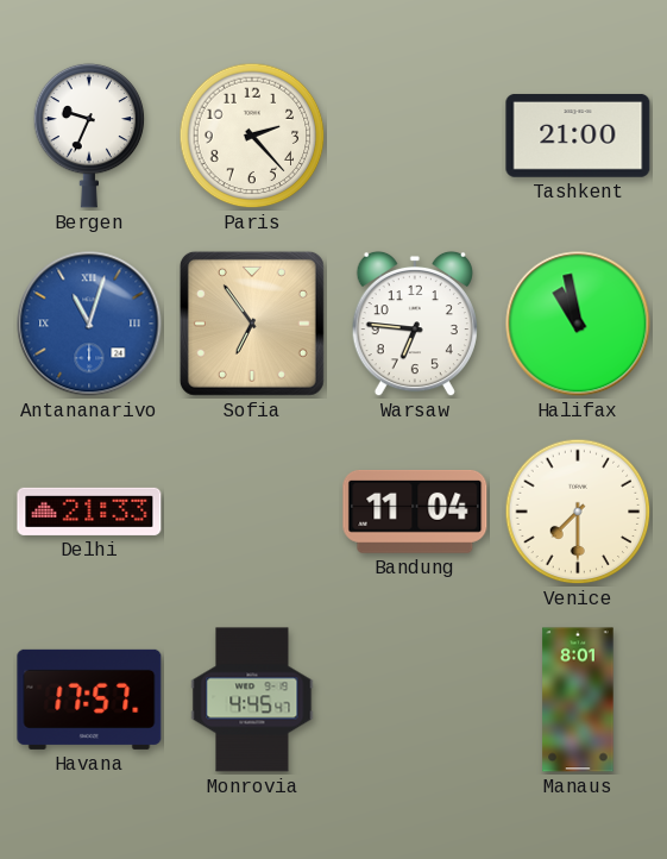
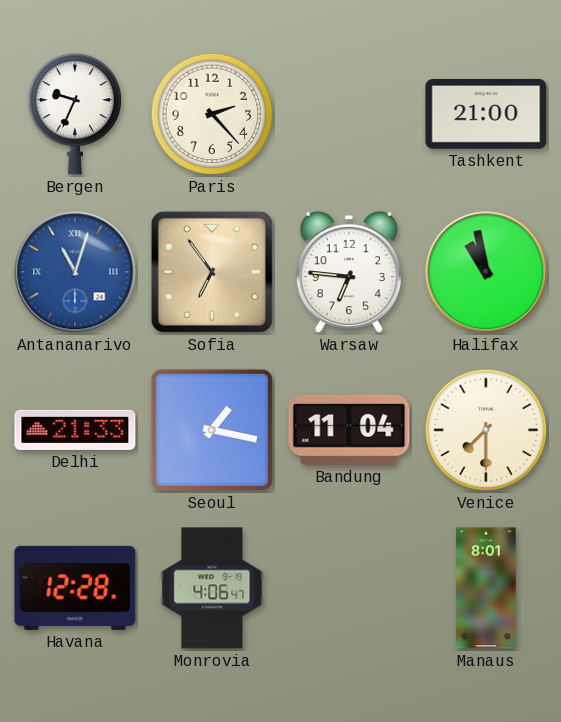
Seoul: none -> 1:17 (212, 430)
Havana: 17:57 -> 12:28 (75, 588)
Monrovia: 4:45 -> 4:06 (212, 588)
